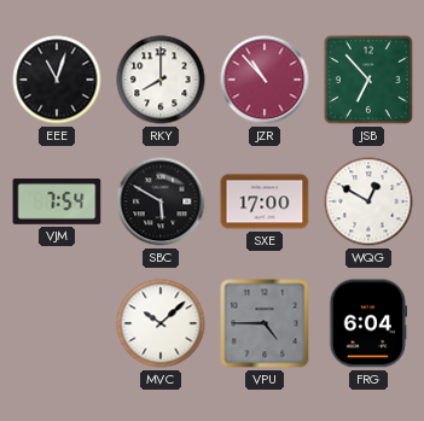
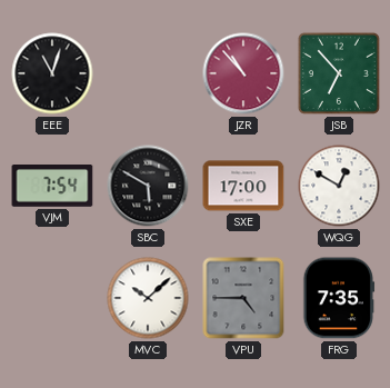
RKY: 8:00 -> none (161, 80)
FRG: 6:04 -> 7:35 (339, 298)
